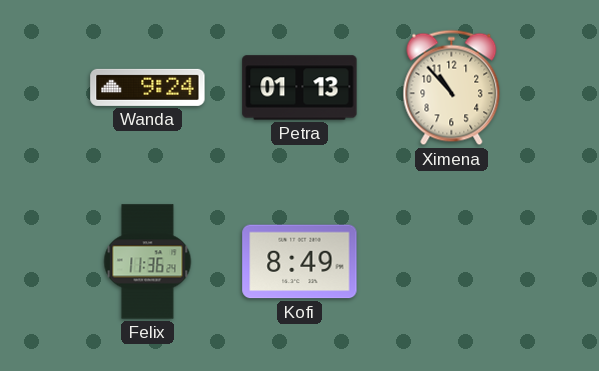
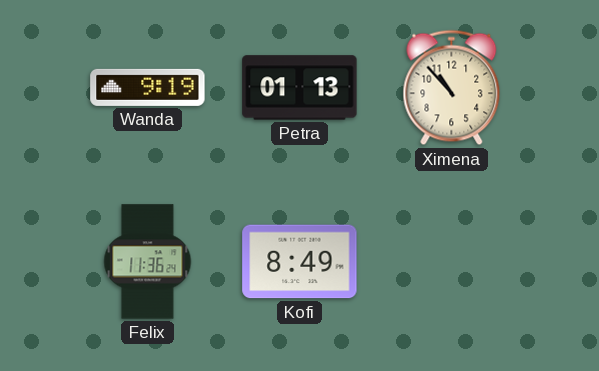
Wanda: 9:24 -> 9:19 (148, 87)
